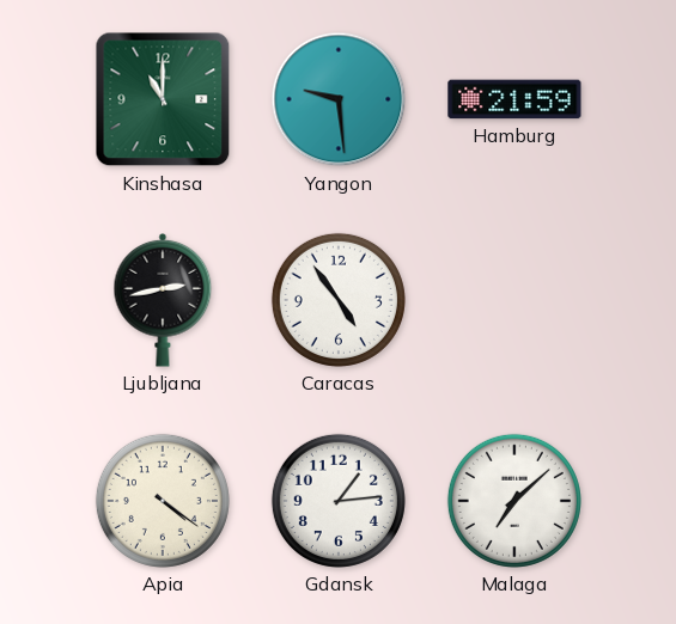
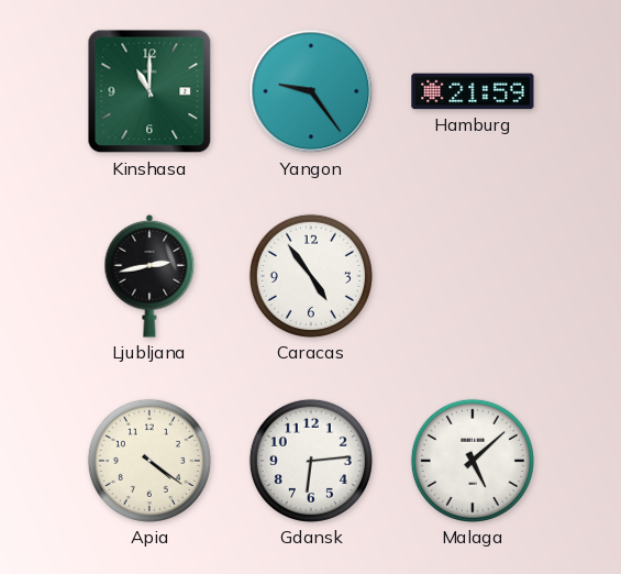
Yangon: 9:29 -> 9:24 (311, 91)
Gdansk: 1:14 -> 6:14 (311, 461)
Malaga: 7:08 -> 5:08 (473, 461)
